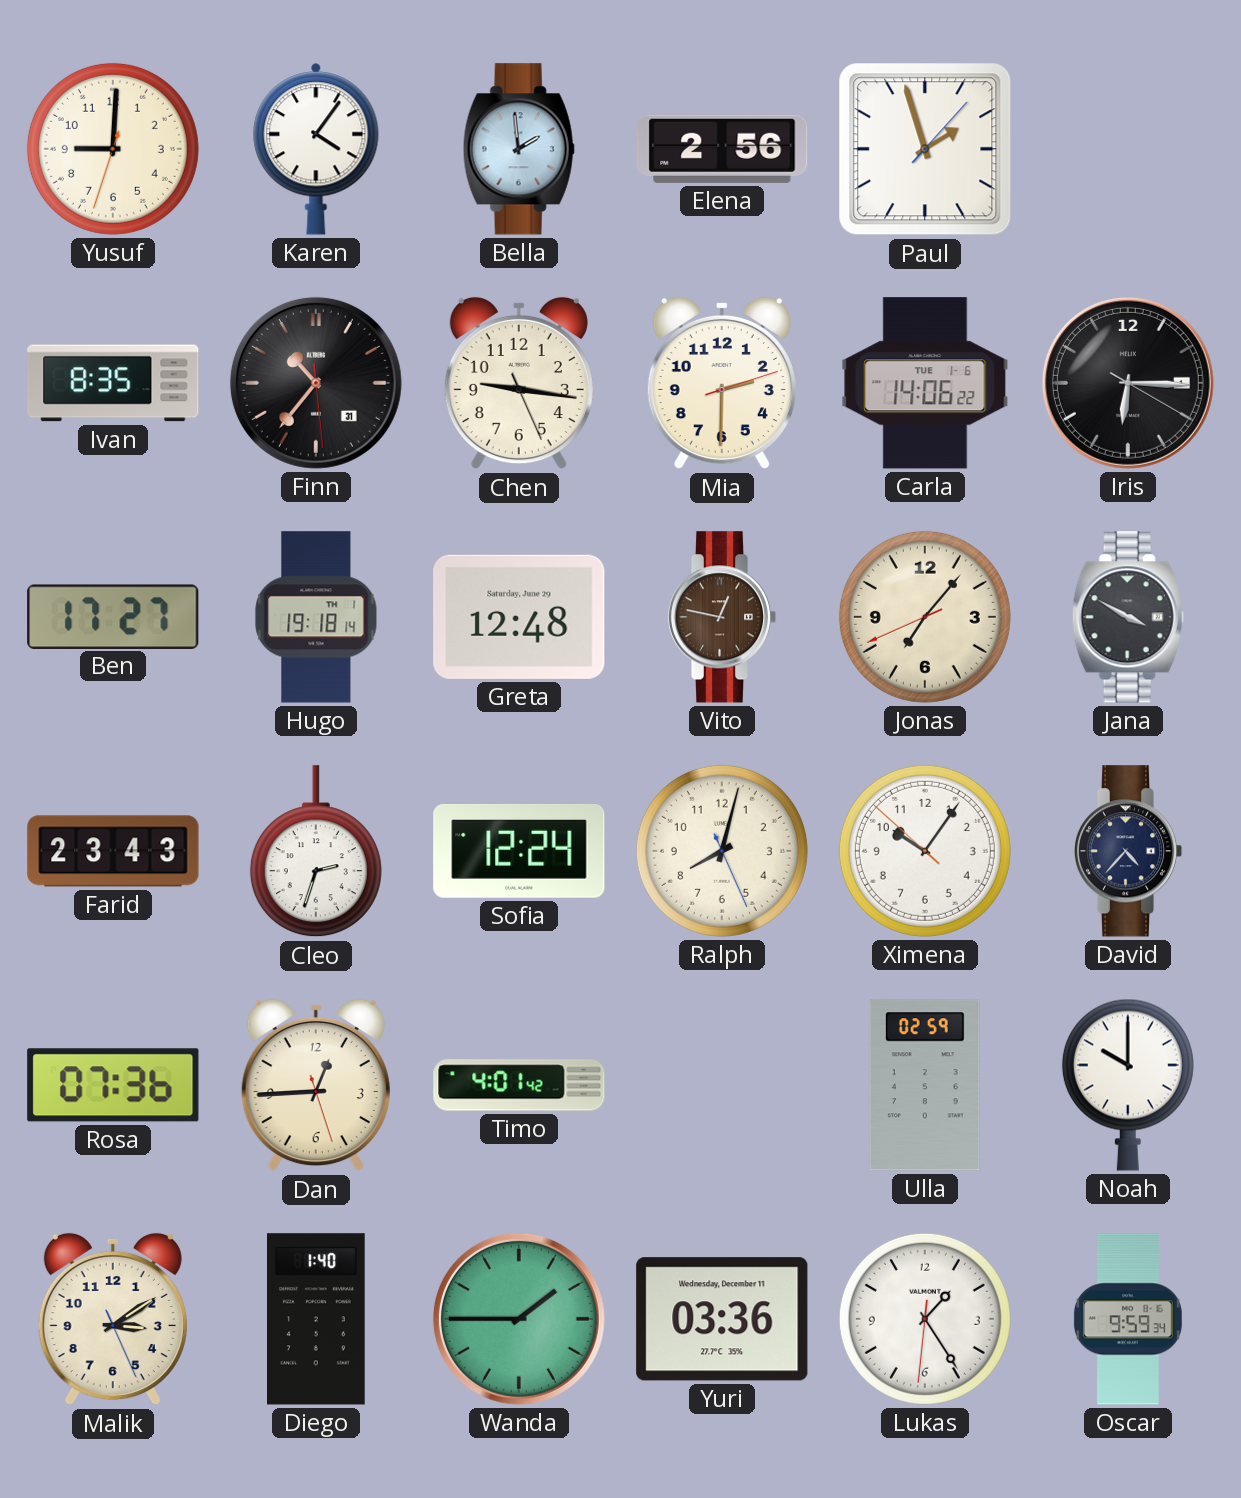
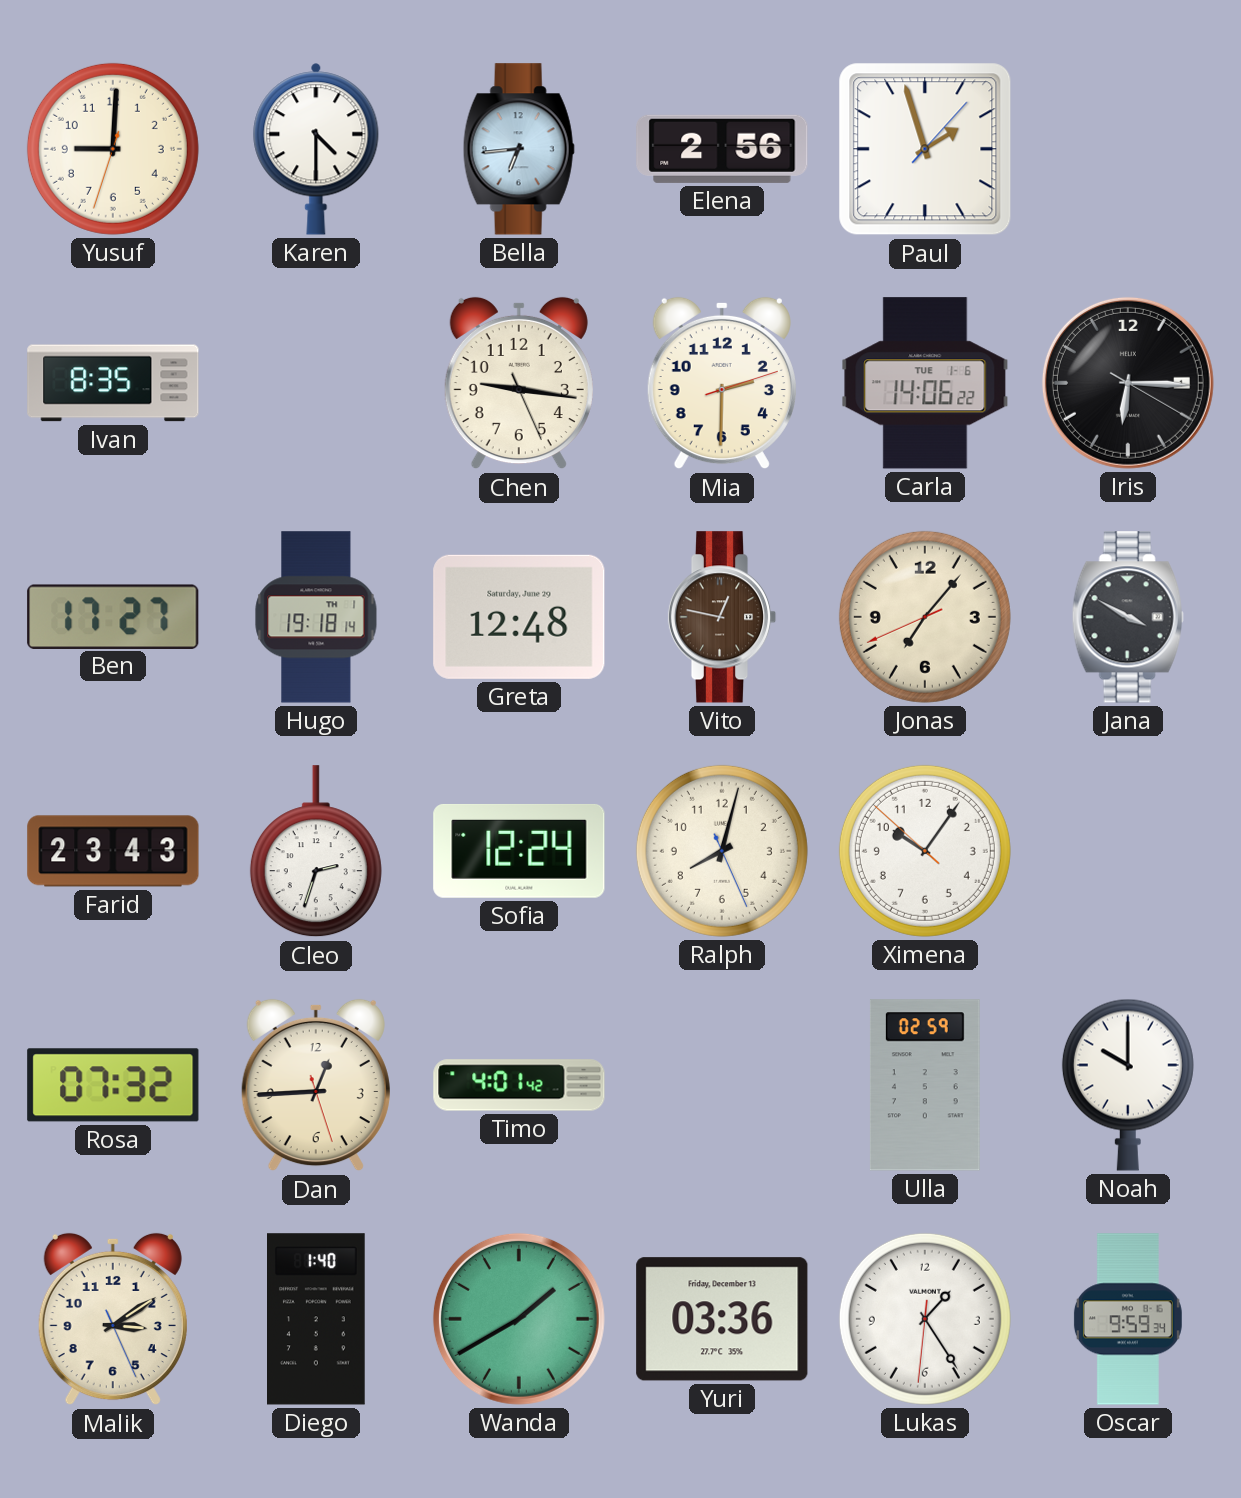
Karen: 4:06 -> 4:30 (316, 149)
Bella: 1:59 -> 6:44 (519, 149)
Finn: 10:36 -> none (316, 383)
David: 4:37 -> none (1128, 851)
Rosa: 07:36 -> 07:32 (113, 1085)
Wanda: 1:45 -> 1:40 (519, 1319)
Yuri date: Wednesday, December 11 -> Friday, December 13 (722, 1319)
